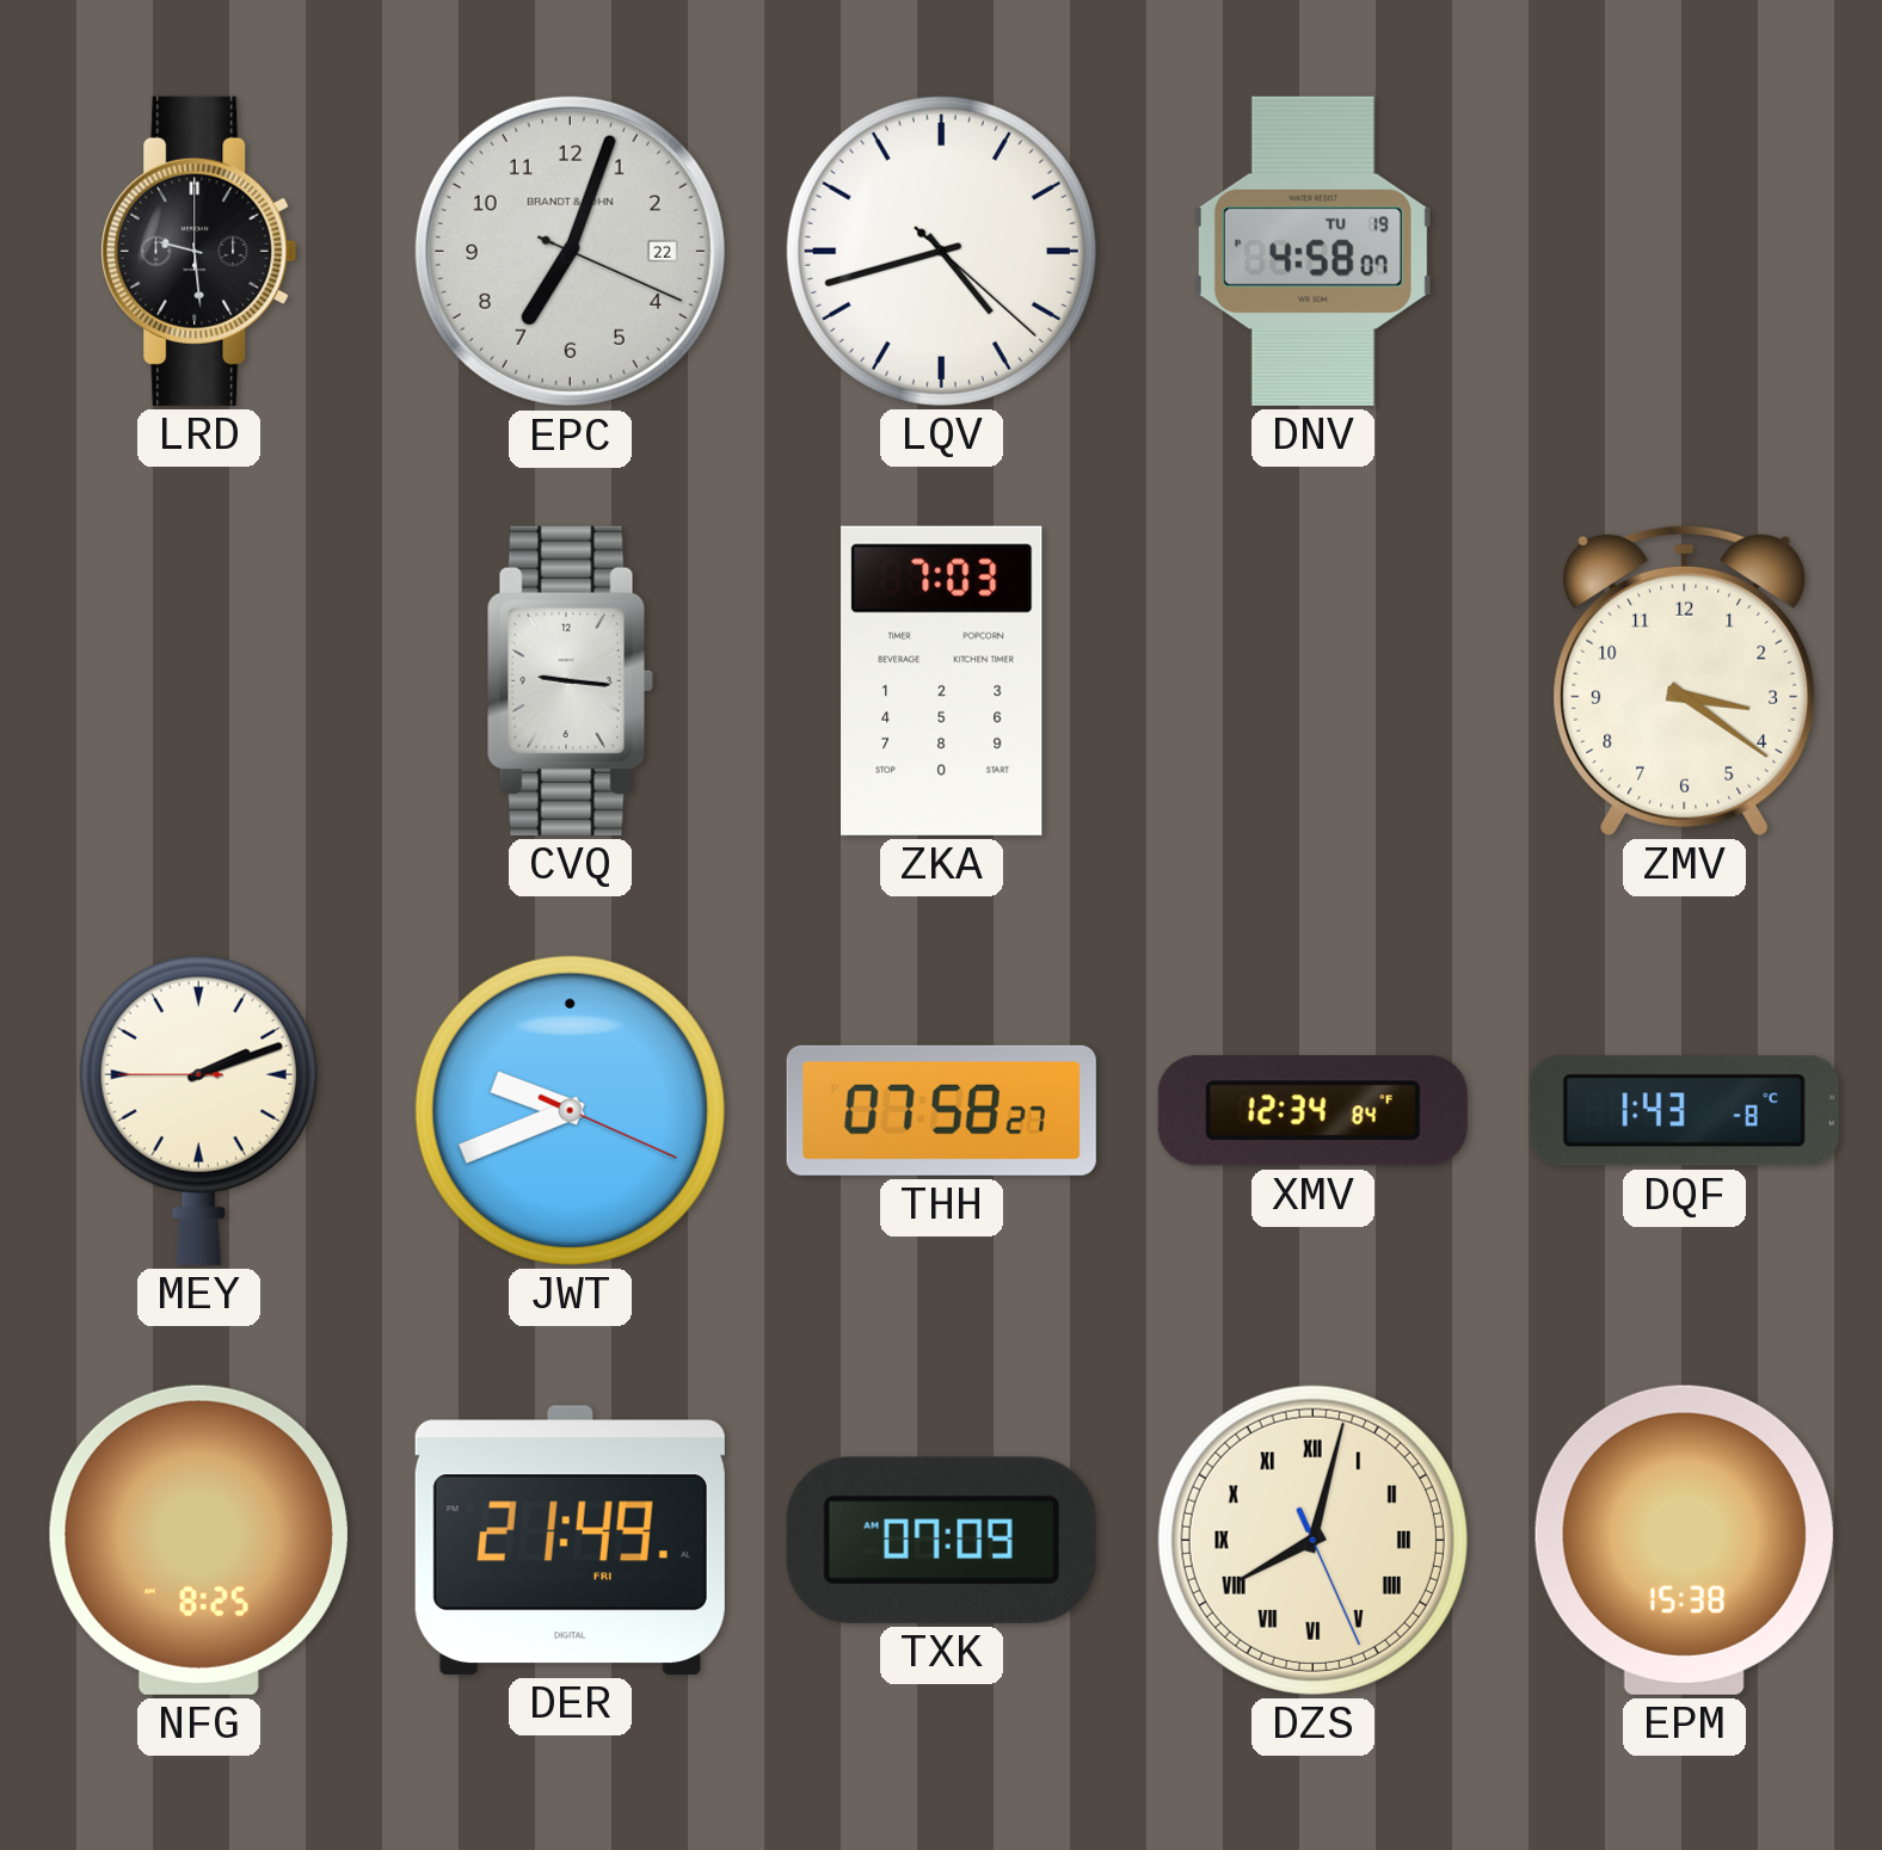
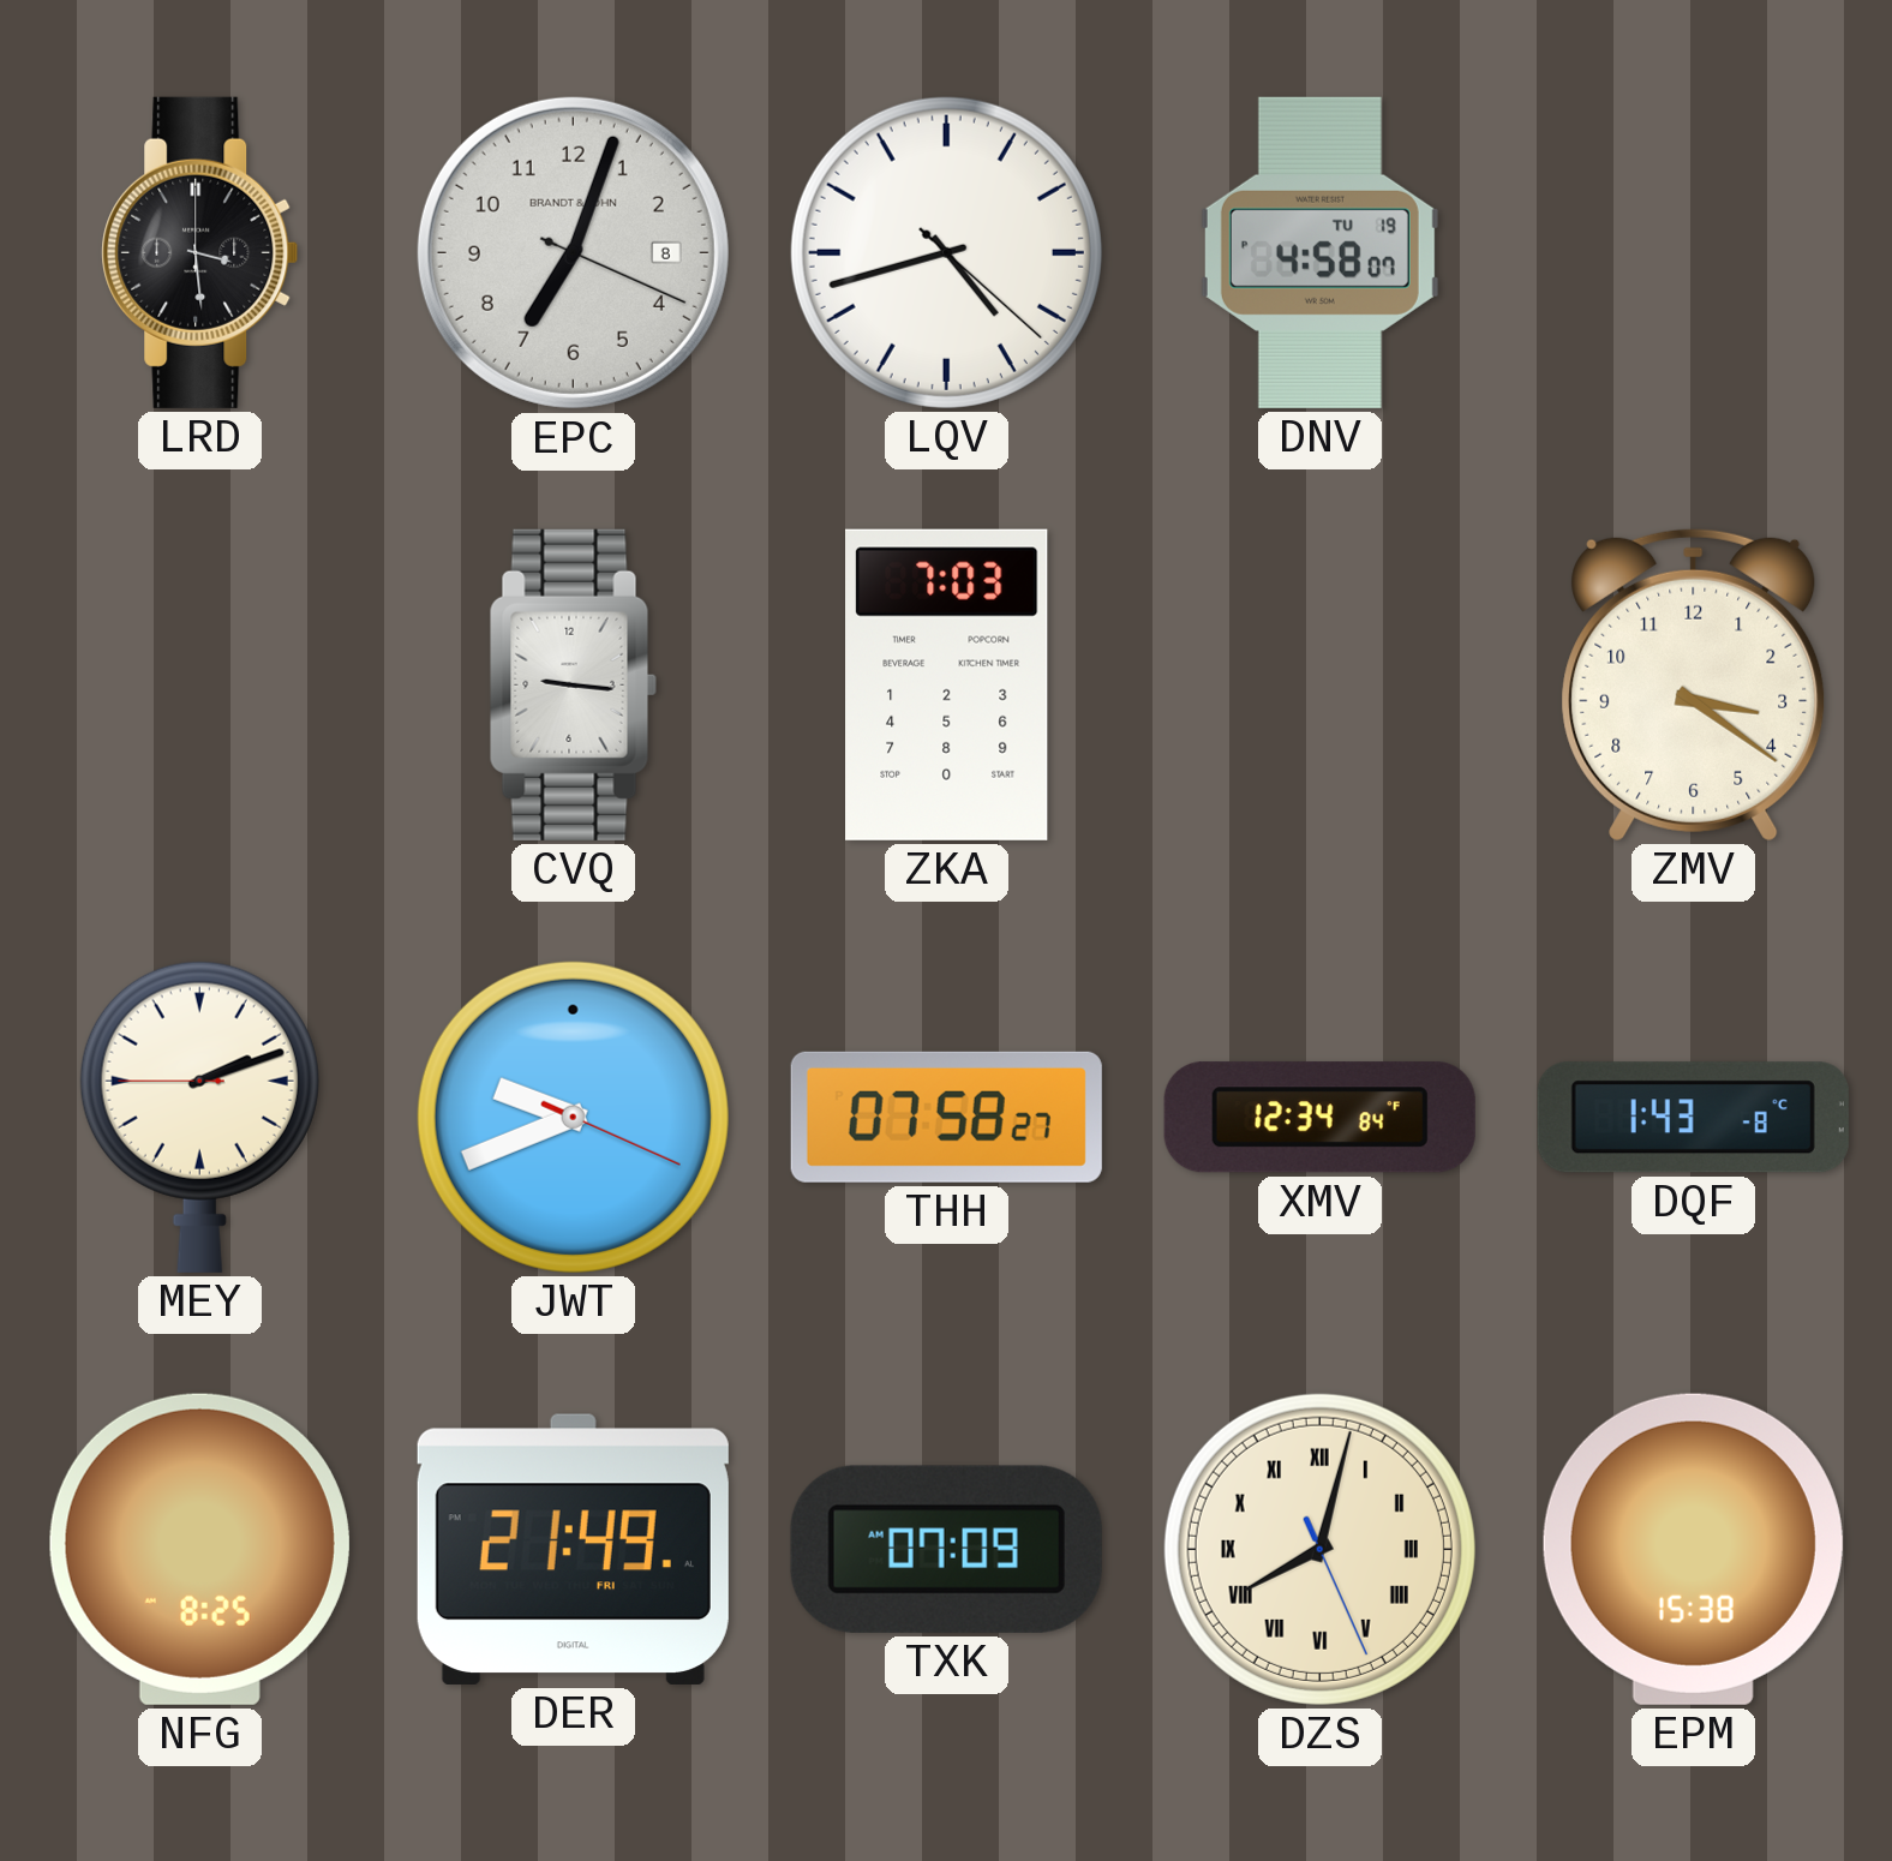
LRD: 9:29 -> 3:29 (200, 252)
EPC date: 22 -> 8 (573, 252)
